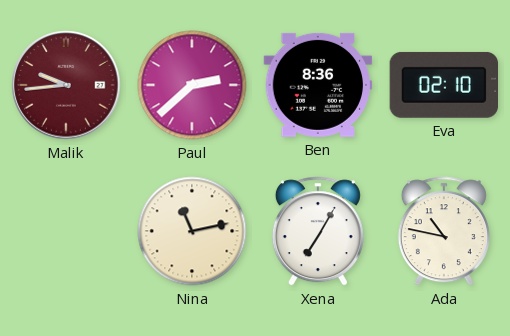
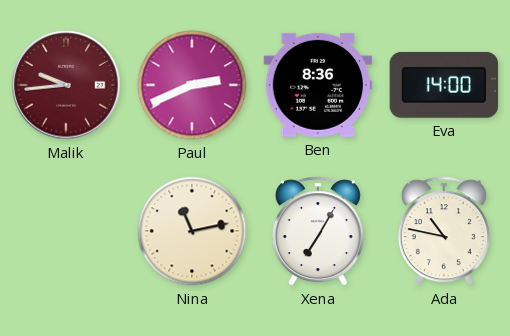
Paul: 2:38 -> 2:41 (192, 85)
Eva: 02:10 -> 14:00 (443, 85)
